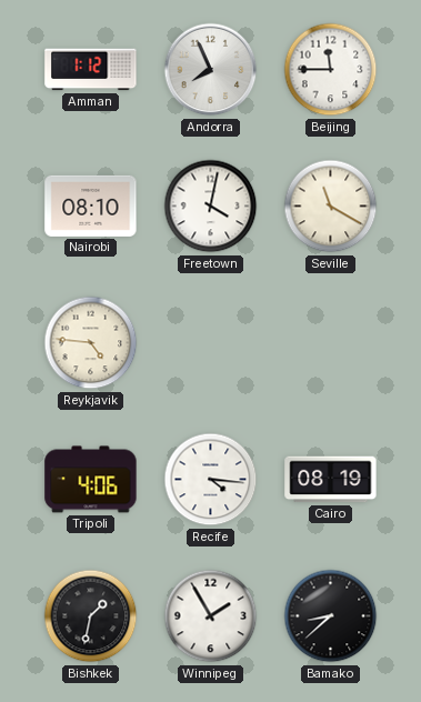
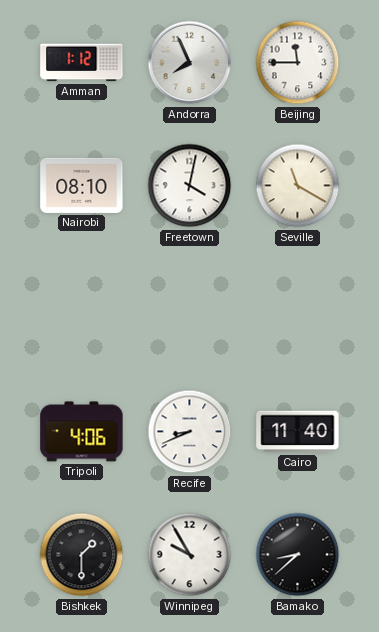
Reykjavik: 4:46 -> none (91, 343)
Recife: 4:16 -> 8:41 (190, 432)
Cairo: 08:19 -> 11:40 (298, 432)
Bishkek: 1:32 -> 1:30 (82, 555)
Winnipeg: 1:55 -> 9:55 (190, 555)
